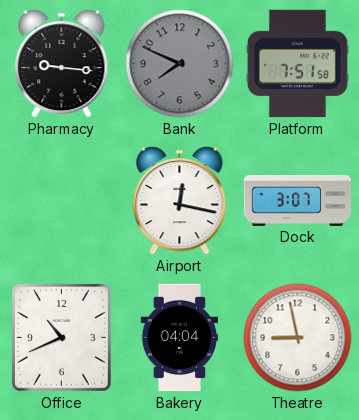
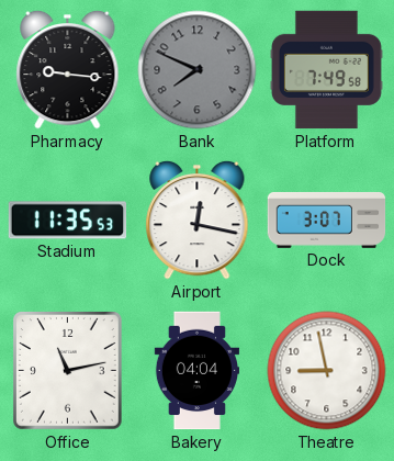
Platform: 7:51 -> 7:49 (326, 70)
Stadium: none -> 11:35 (68, 221)
Office: 10:41 -> 11:13 (68, 371)
